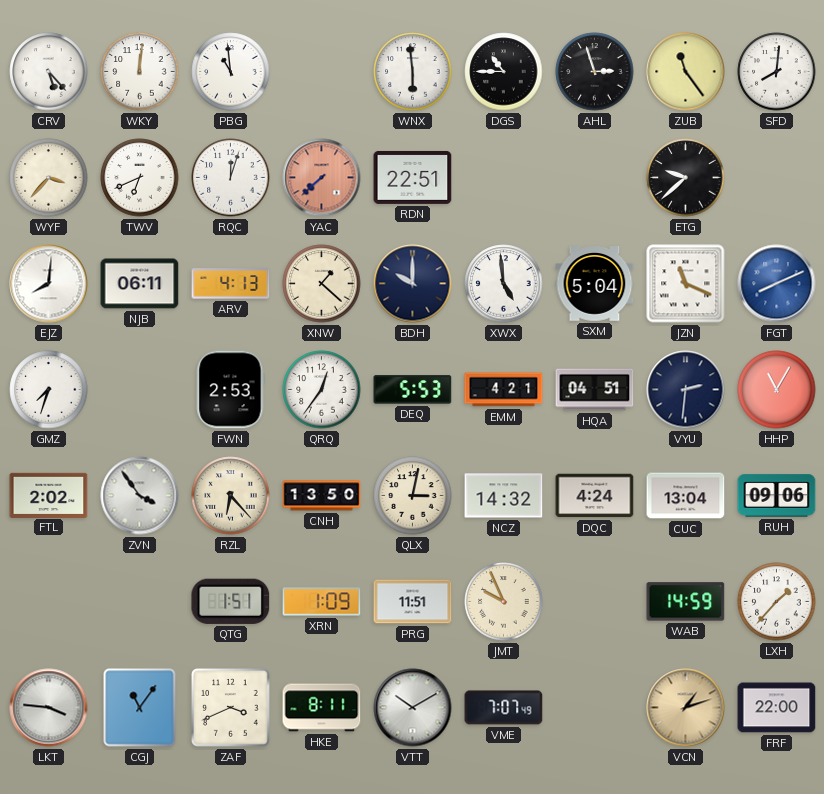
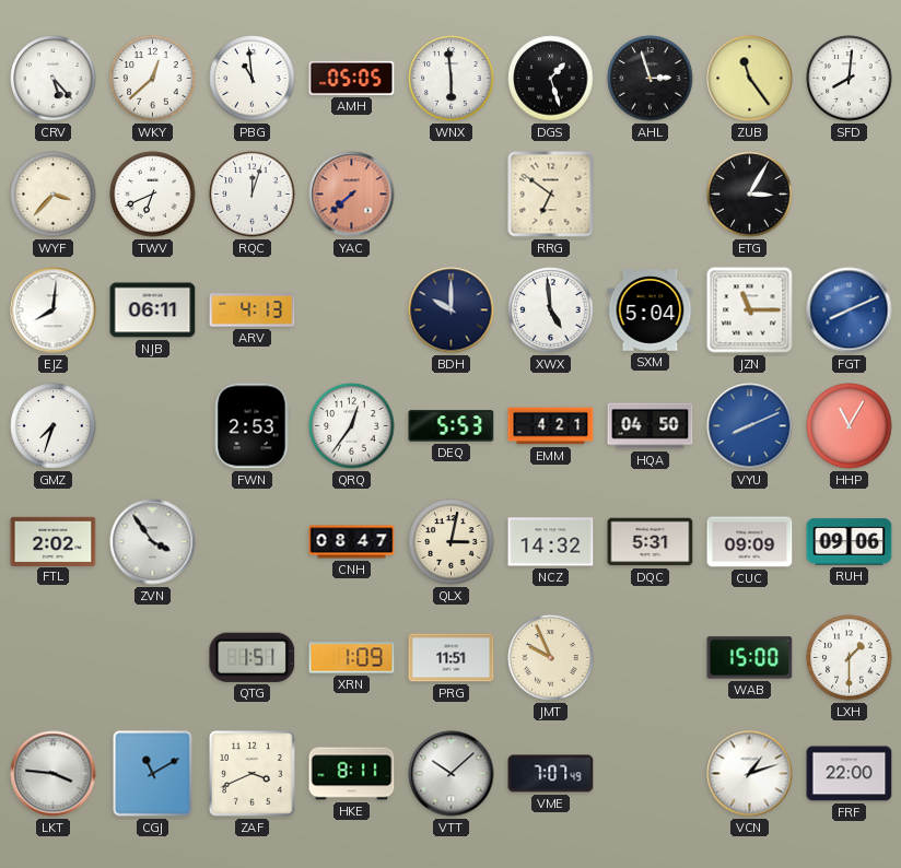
WKY: 12:01 -> 12:38 (153, 79)
AMH: none -> 05:05 (352, 78)
DGS: 10:45 -> 1:27 (551, 79)
RDN: 22:51 -> none (413, 177)
RRG: none -> 6:51 (551, 195)
ETG: 9:38 -> 3:05 (750, 195)
XNW: 1:22 -> none (322, 284)
JZN: 11:19 -> 11:15 (750, 310)
HQA: 04:51 -> 04:50 (651, 426)
VYU: 2:31 -> 8:11 (750, 426)
VYU dial: navy -> blue (750, 426)
RZL: 6:23 -> none (231, 496)
CNH: 13:50 -> 08:47 (352, 542)
DQC: 4:24 -> 5:31 (651, 542)
CUC: 13:04 -> 09:09 (750, 542)
WAB: 14:59 -> 15:00 (750, 658)
LXH: 1:37 -> 1:30 (850, 658)
CGJ: 11:06 -> 11:10 (153, 774)
VTT: 10:10 -> 10:08 (452, 774)
VCN dial: champagne -> white (750, 774)
